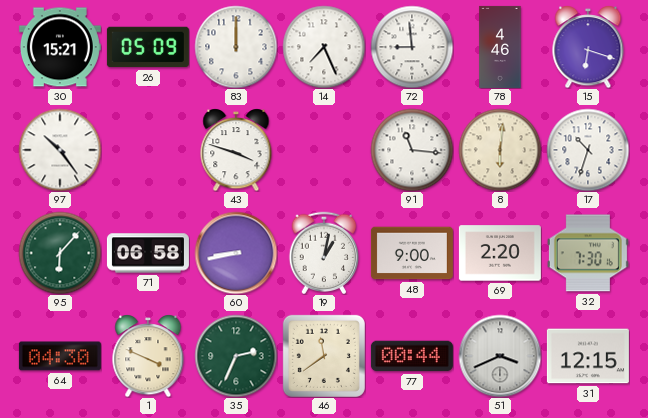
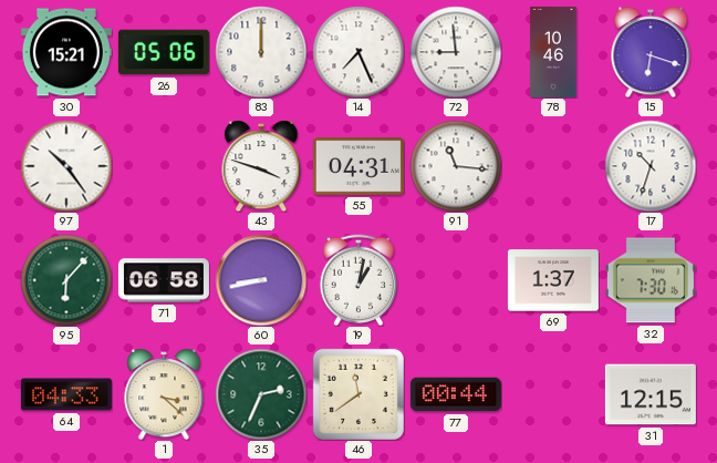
26: 05:09 -> 05:06 (164, 52)
78: 4:46 -> 10:46 (553, 52)
55: none -> 04:31 (358, 166)
8: 6:01 -> none (500, 150)
48: 9:00 -> none (412, 253)
69: 2:20 -> 1:37 (553, 280)
64: 04:30 -> 04:33 (66, 394)
1: 3:49 -> 3:22 (164, 394)
51: 3:41 -> none (500, 356)
